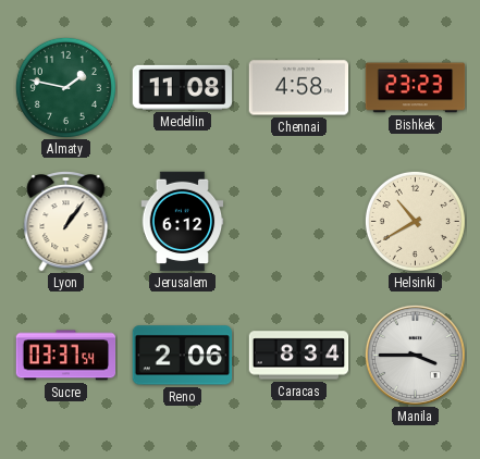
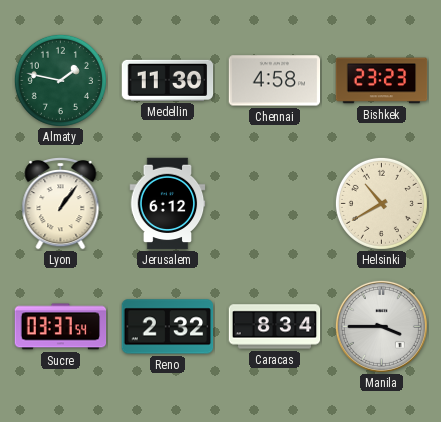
Medellin: 11:08 -> 11:30 (168, 80)
Reno: 2:06 -> 2:32 (168, 327)
